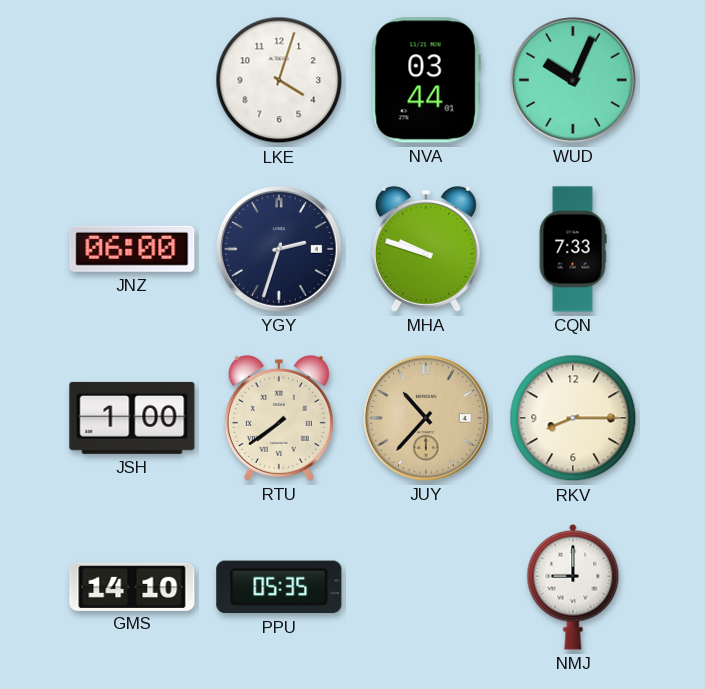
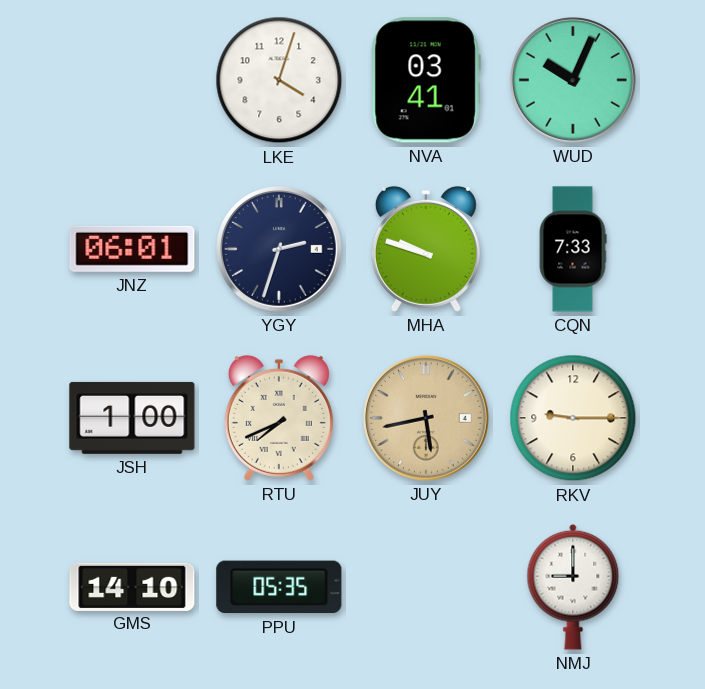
NVA: 03:44 -> 03:41 (426, 80)
JNZ: 06:00 -> 06:01 (132, 249)
RTU: 7:39 -> 7:41 (279, 418)
JUY: 10:37 -> 5:43 (427, 419)
RKV: 8:15 -> 9:15 (573, 418)
